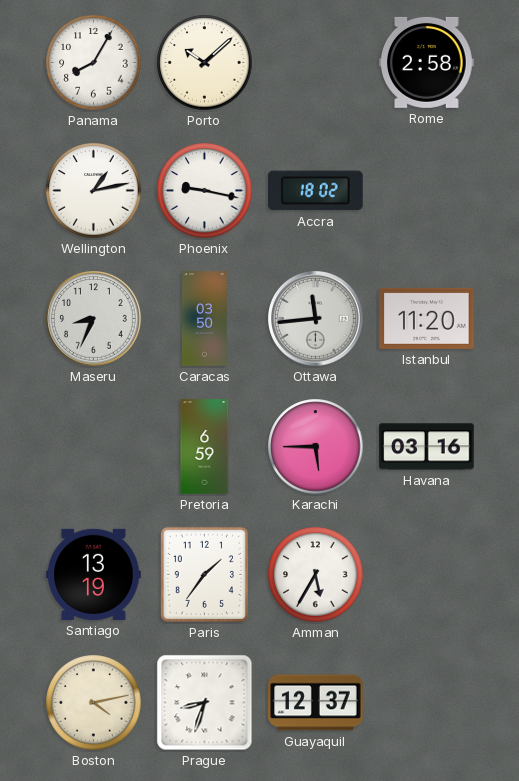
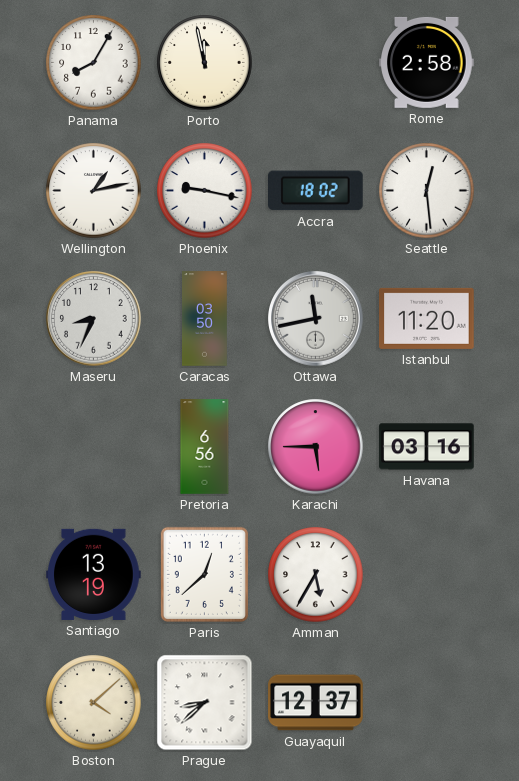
Porto: 10:08 -> 11:58 (205, 63)
Seattle: none -> 12:29 (427, 191)
Ottawa: 11:44 -> 11:43 (316, 319)
Pretoria: 6:59 -> 6:56 (205, 447)
Paris: 1:36 -> 12:38 (204, 574)
Boston: 4:13 -> 4:08 (94, 703)
Prague: 8:33 -> 8:38 (205, 703)
